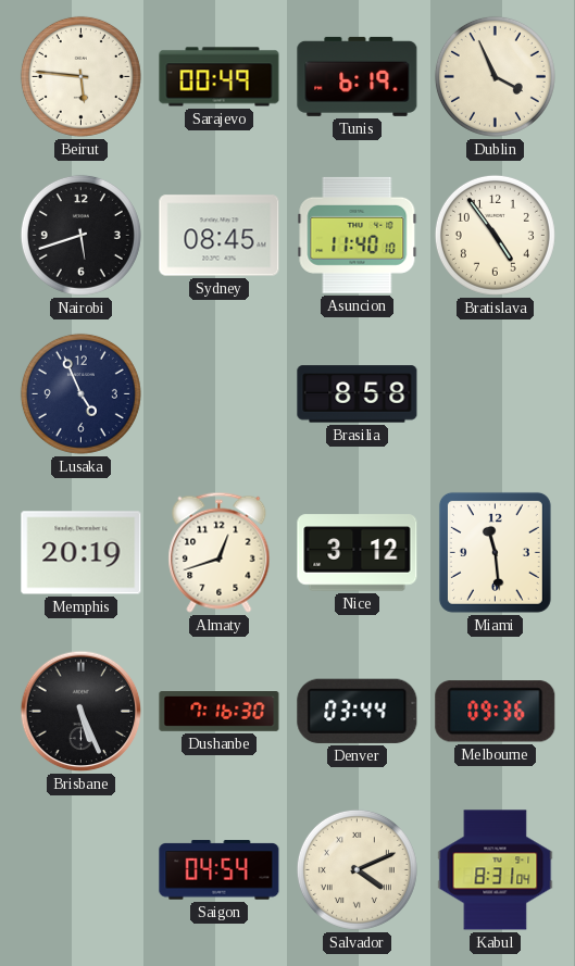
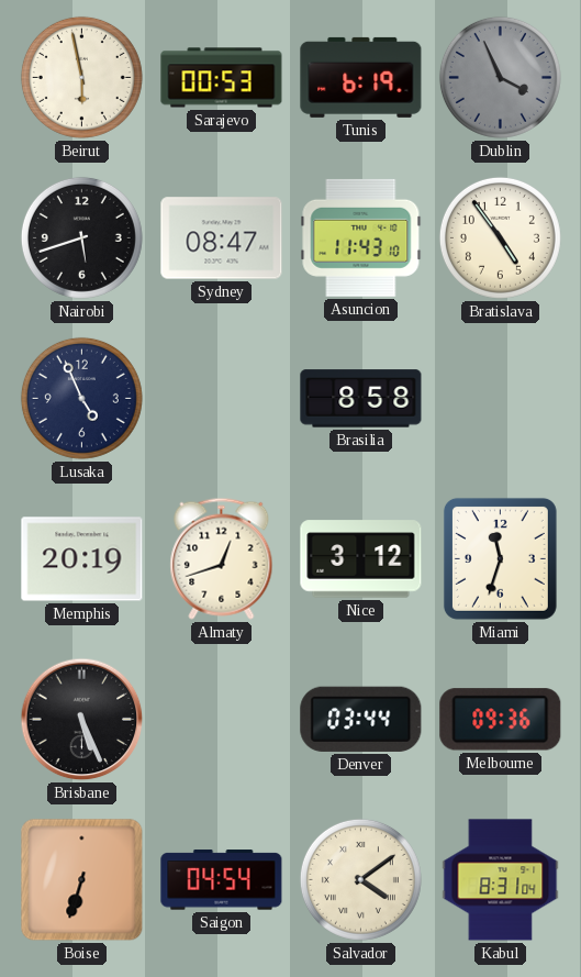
Beirut: 5:46 -> 5:58 (81, 77)
Sarajevo: 00:49 -> 00:53 (222, 78)
Dublin dial: cream -> grey (500, 77)
Sydney: 08:45 -> 08:47 (222, 238)
Asuncion: 11:40 -> 11:43 (361, 237)
Miami: 11:29 -> 11:33 (500, 558)
Dushanbe: 7:16 -> none (220, 712)
Boise: none -> 6:33 (82, 880)
Salvador: 4:11 -> 4:09 (360, 879)
